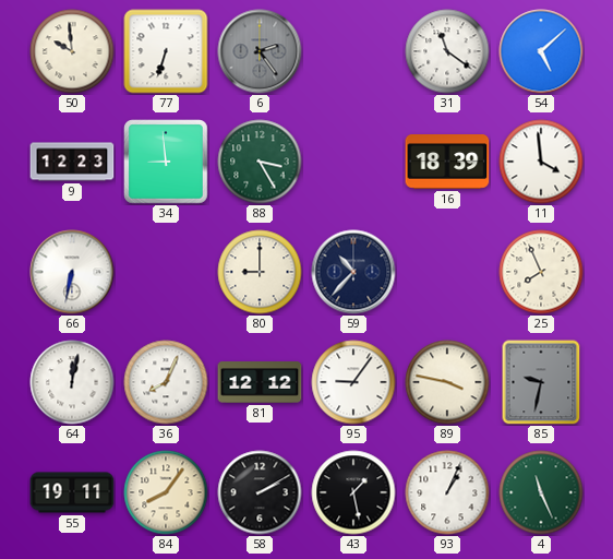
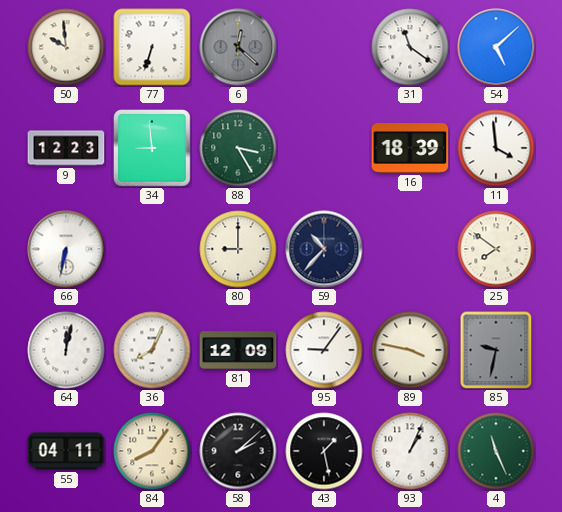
6: 2:24 -> 12:22 (238, 47)
25: 7:56 -> 7:51 (496, 249)
81: 12:12 -> 12:09 (238, 350)
55: 19:11 -> 04:11 (66, 451)
58: 2:10 -> 2:08 (238, 451)
